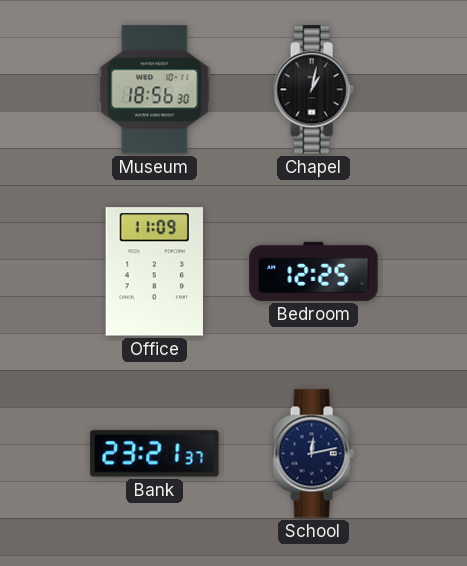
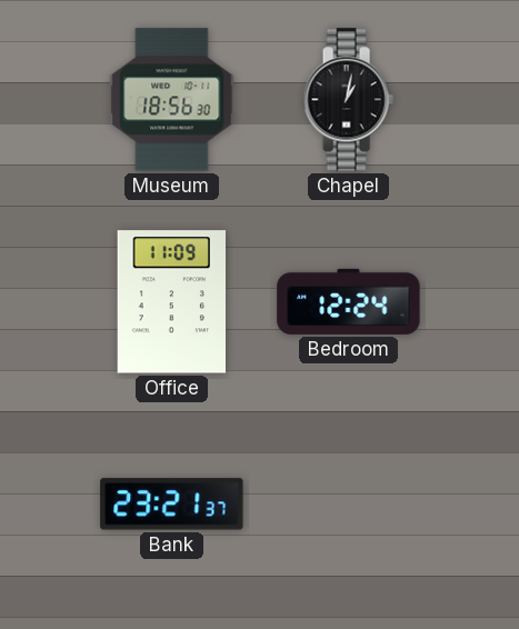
Bedroom: 12:25 -> 12:24 (349, 301)
School: 12:13 -> none (313, 454)
